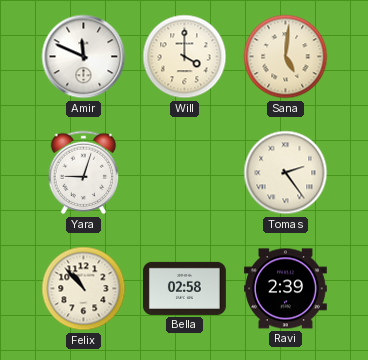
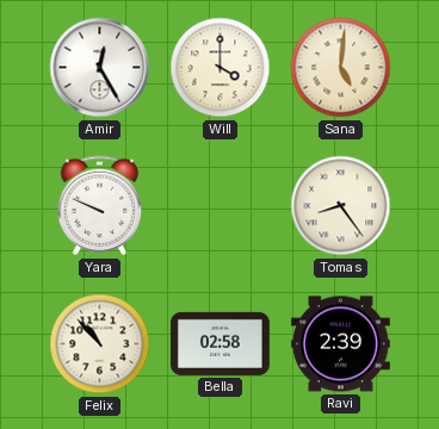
Amir: 11:49 -> 12:25 (100, 68)
Yara: 9:03 -> 9:49 (100, 206)
Tomas: 2:24 -> 8:24 (341, 206)
